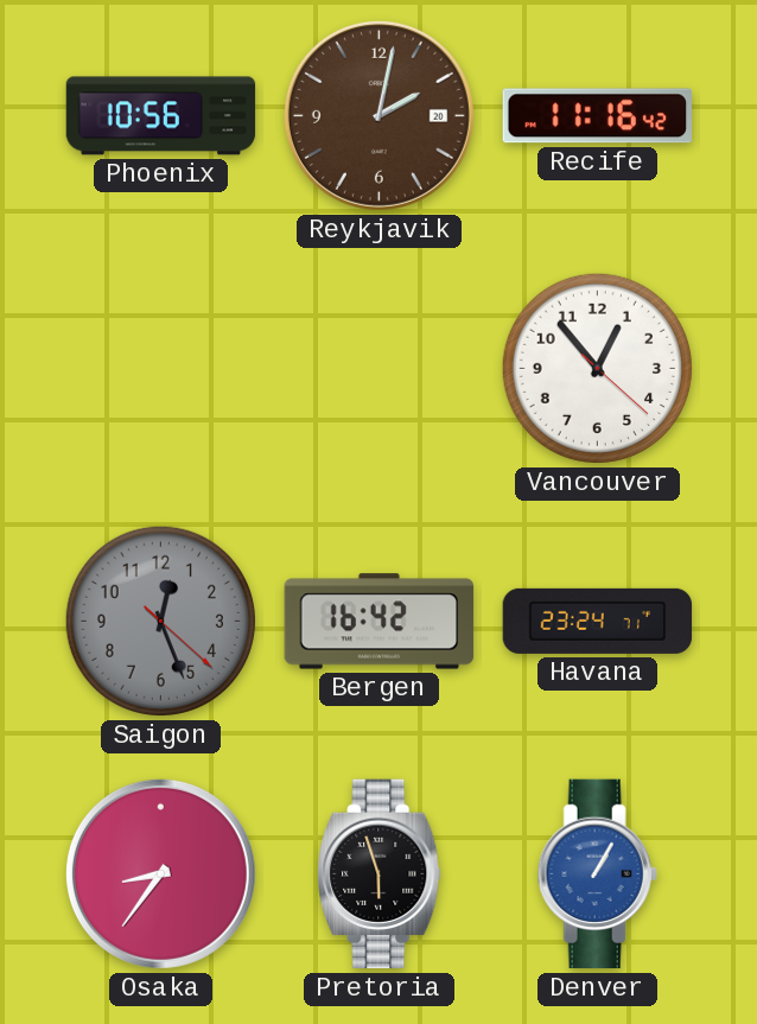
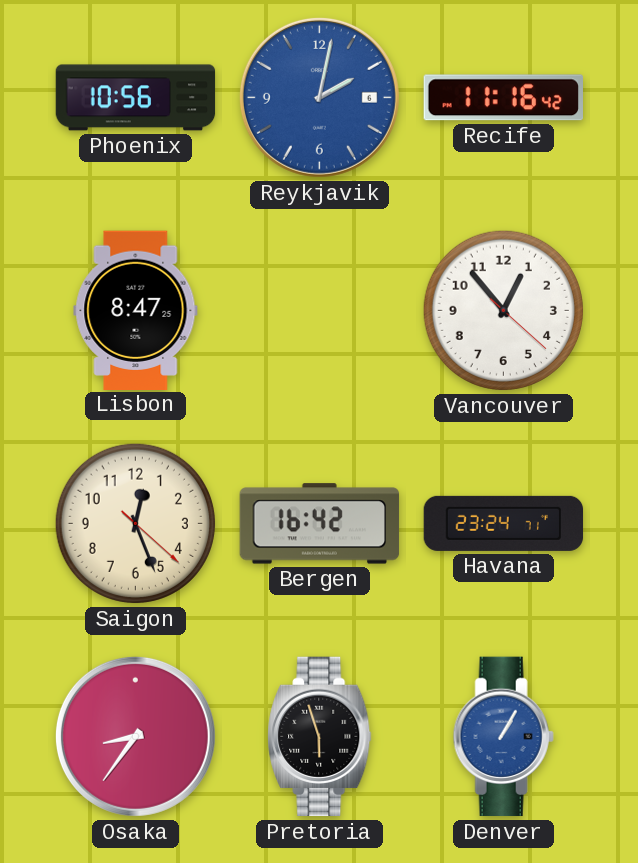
Reykjavik date: 20 -> 6 (319, 97)
Reykjavik dial: brown -> blue (319, 97)
Lisbon: none -> 8:47 (136, 310)
Saigon dial: grey -> cream (135, 523)
